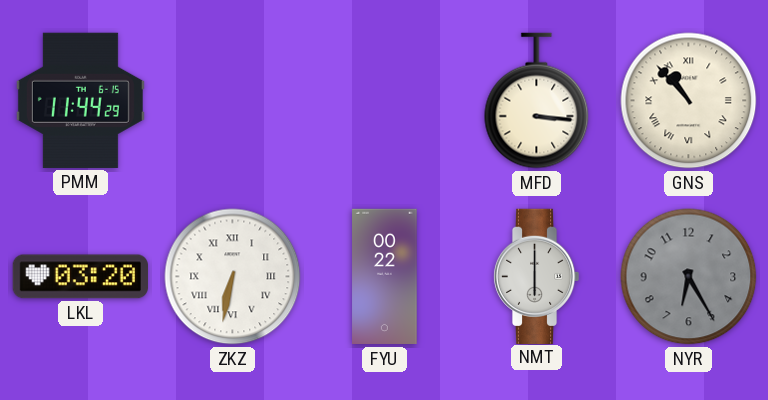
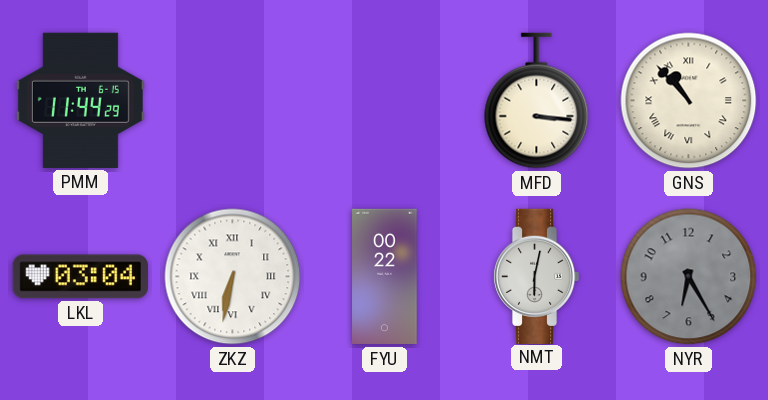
LKL: 03:20 -> 03:04 (80, 277)
NMT: 6:00 -> 6:02 (536, 276)
